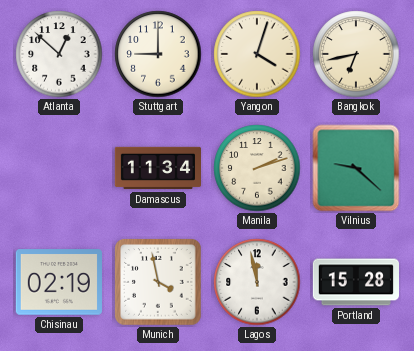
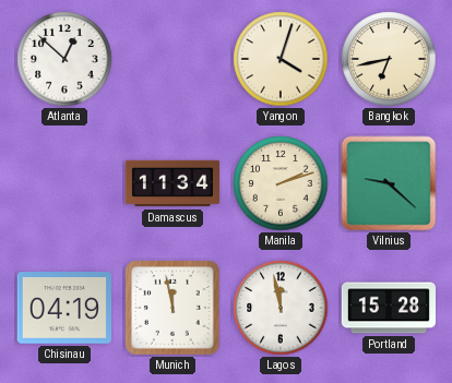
Stuttgart: 9:00 -> none (158, 54)
Chisinau: 02:19 -> 04:19 (64, 308)
Munich: 3:58 -> 11:58 (173, 308)
